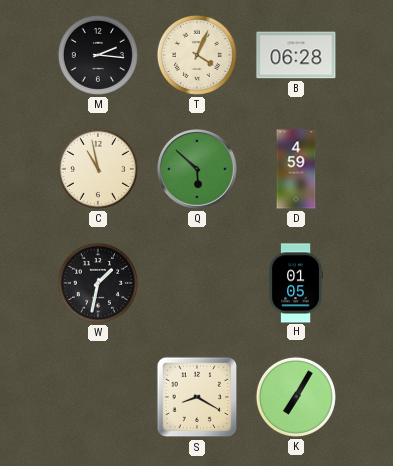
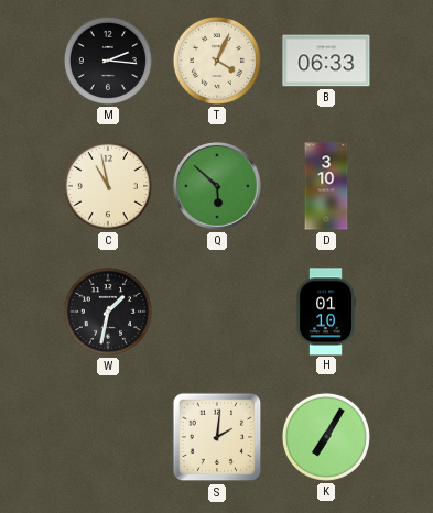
B: 06:28 -> 06:33 (326, 61)
D: 4:59 -> 3:10 (326, 186)
H: 01:05 -> 01:10 (326, 312)
S: 8:20 -> 2:01 (217, 437)
